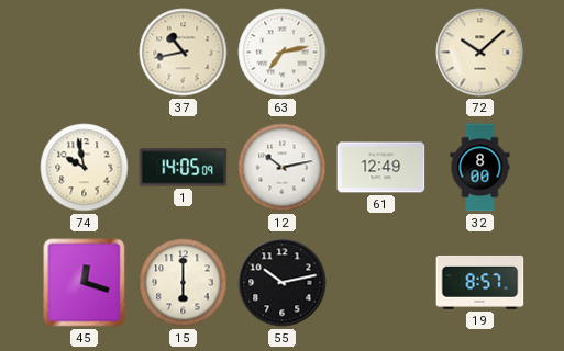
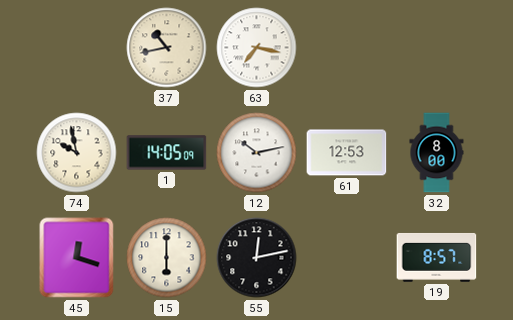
63: 7:13 -> 7:17 (257, 48)
72: 10:08 -> none (480, 53)
61: 12:49 -> 12:53 (347, 153)
55: 10:13 -> 12:13 (257, 258)
